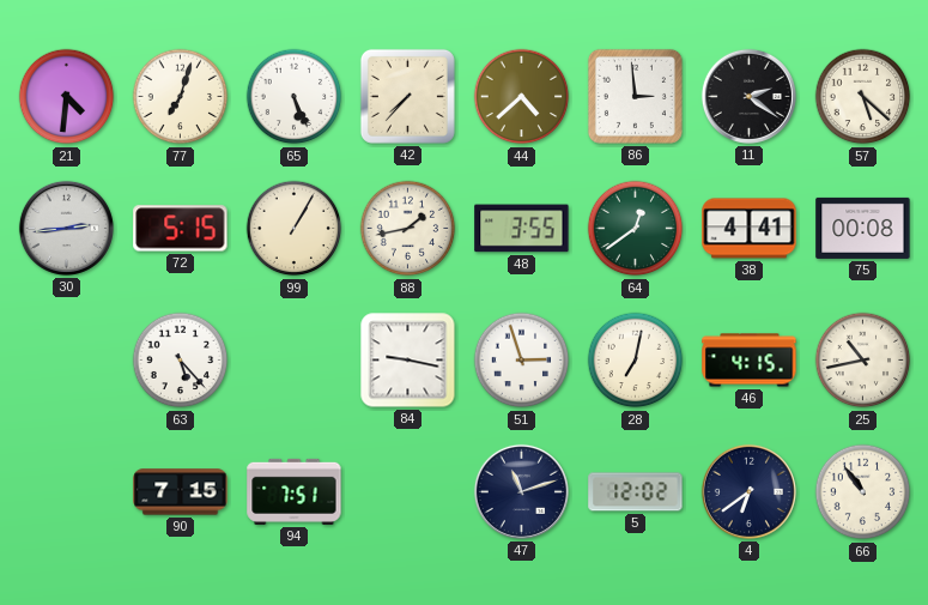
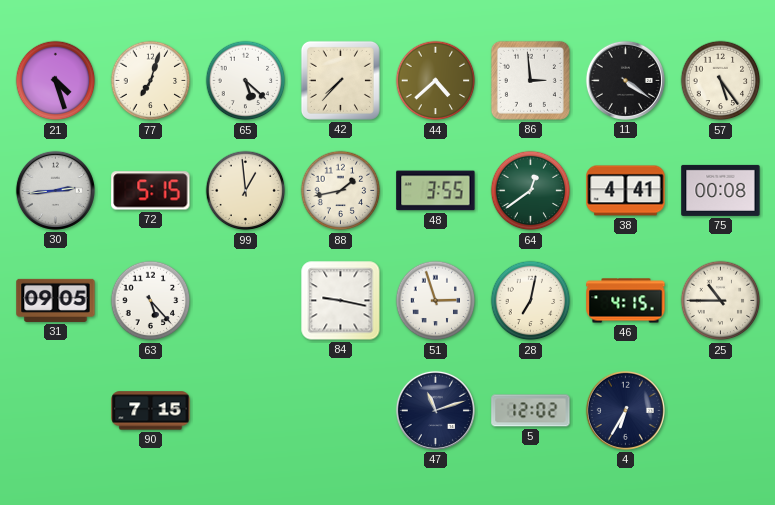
21: 4:31 -> 4:27 (56, 81)
65: 5:26 -> 5:22 (246, 81)
11: 2:21 -> 4:21 (625, 80)
57: 5:22 -> 5:24 (721, 81)
99: 1:05 -> 12:59 (246, 191)
31: none -> 09:05 (56, 300)
25: 10:43 -> 10:45 (721, 301)
94: 7:51 -> none (295, 491)
4: 6:39 -> 6:35 (625, 410)
66: 10:54 -> none (863, 492)
